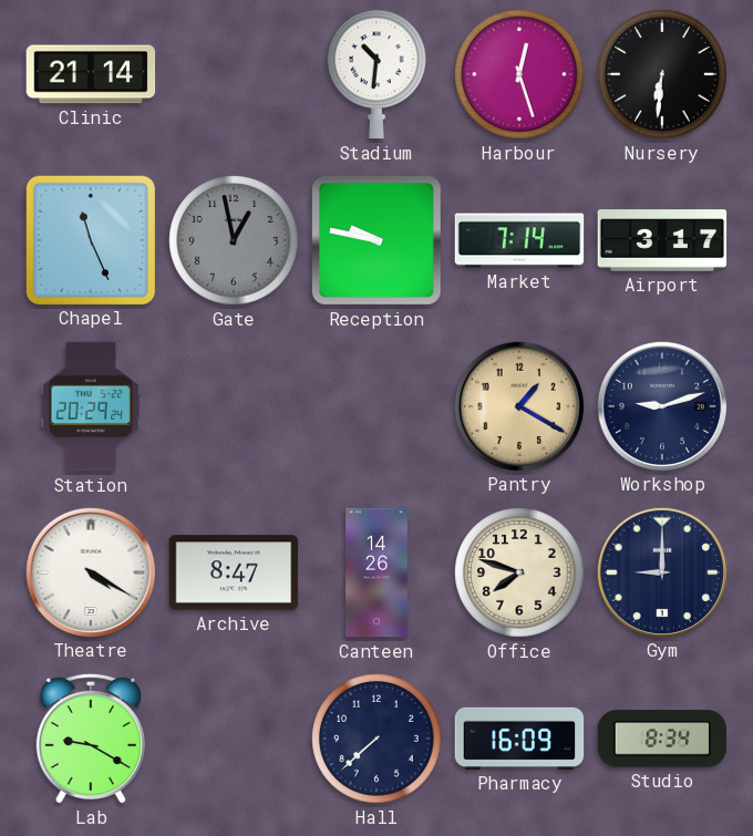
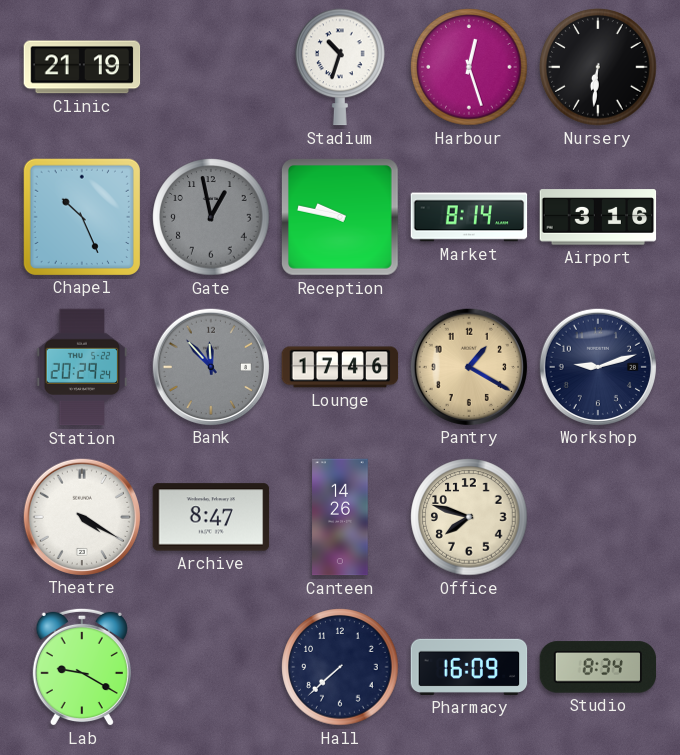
Clinic: 21:14 -> 21:19 (82, 67)
Stadium: 10:31 -> 10:33 (340, 67)
Chapel: 11:26 -> 10:26 (81, 216)
Market: 7:14 -> 8:14 (469, 217)
Airport: 3:17 -> 3:16 (598, 217)
Bank: none -> 11:53 (210, 366)
Lounge: none -> 17:46 (340, 367)
Gym: 9:00 -> none (661, 571)
